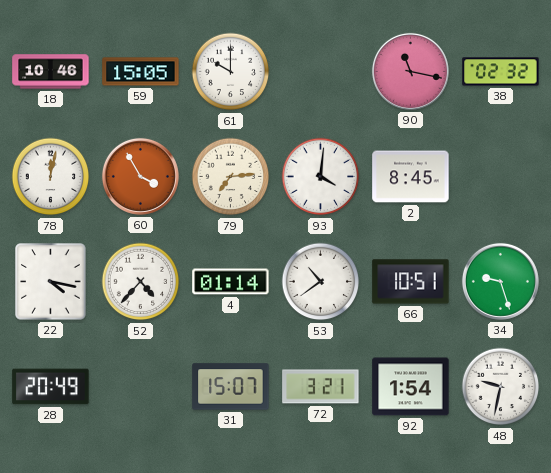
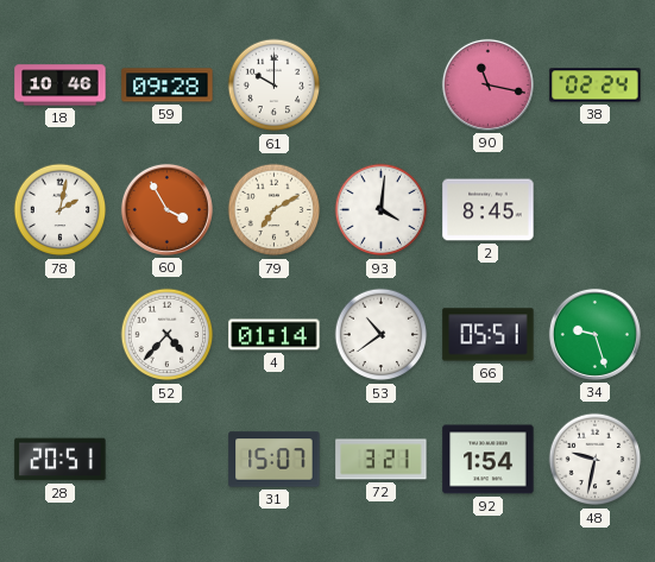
59: 15:05 -> 09:28 (168, 86)
38: 02:32 -> 02:24 (596, 86)
78: 12:02 -> 2:02 (61, 210)
79: 7:14 -> 7:10 (275, 210)
22: 4:17 -> none (51, 282)
66: 10:51 -> 05:51 (489, 335)
28: 20:49 -> 20:51 (61, 460)
